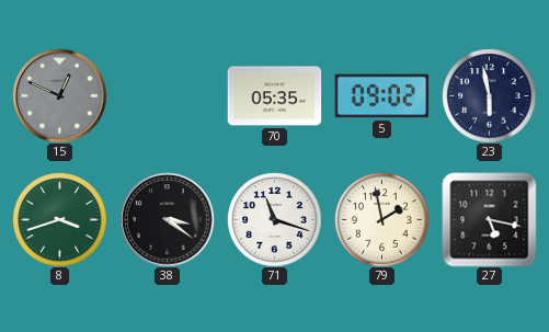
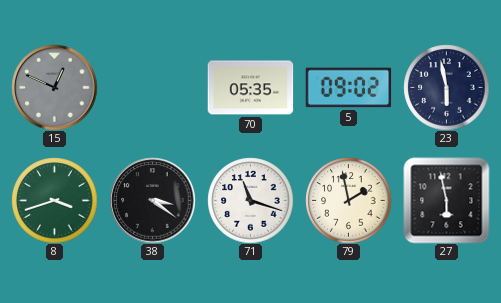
27: 5:17 -> 5:58 (446, 200)
